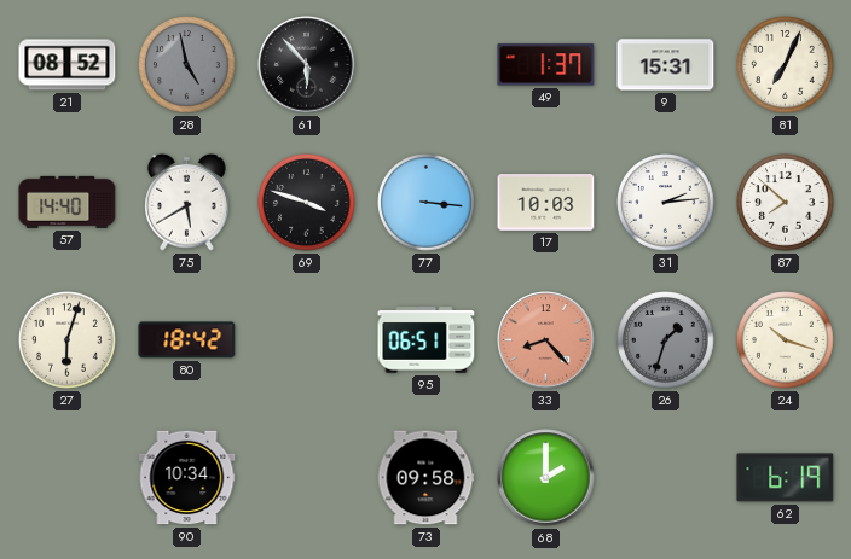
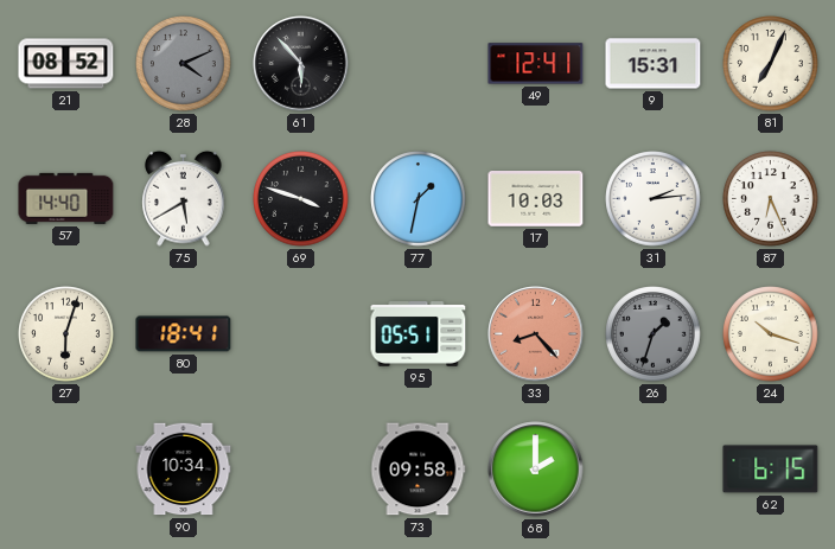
28: 4:58 -> 4:11 (184, 64)
49: 1:37 -> 12:41 (536, 64)
77: 3:16 -> 1:32 (419, 199)
87: 7:52 -> 6:26 (771, 199)
80: 18:42 -> 18:41 (184, 334)
95: 06:51 -> 05:51 (419, 334)
62: 6:19 -> 6:15 (771, 470)
